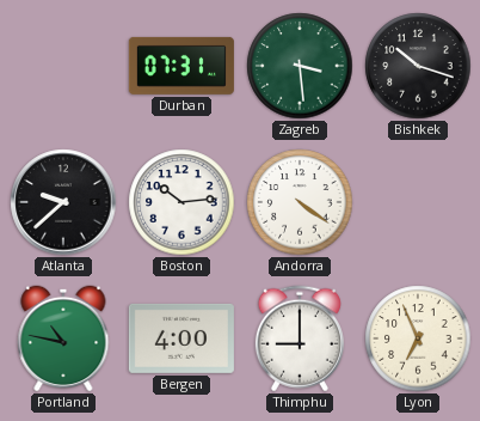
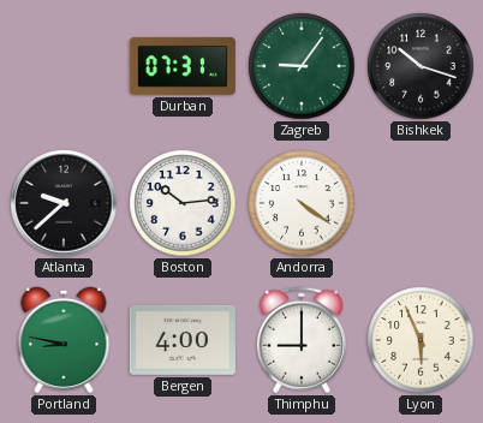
Zagreb: 3:29 -> 9:06 (302, 66)
Portland: 10:47 -> 8:47 (64, 340)
Lyon: 6:56 -> 5:56 (421, 340)
